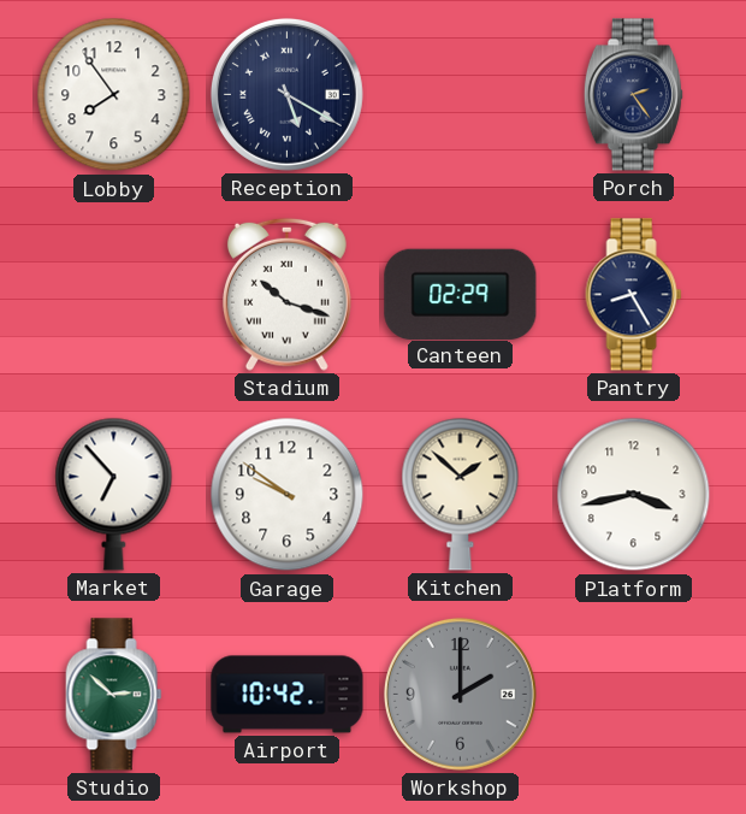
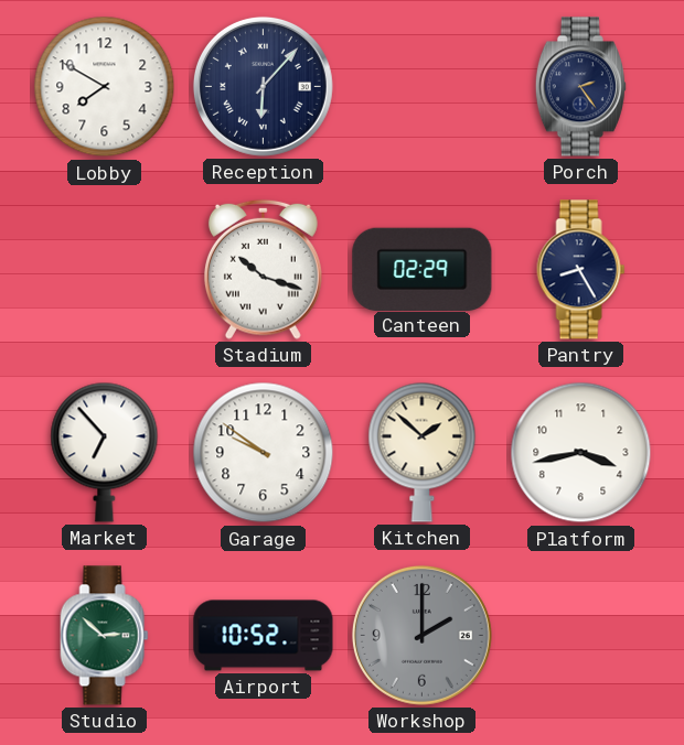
Lobby: 7:54 -> 7:50 (105, 87)
Reception: 5:20 -> 6:07 (263, 86)
Airport: 10:42 -> 10:52 (264, 636)
